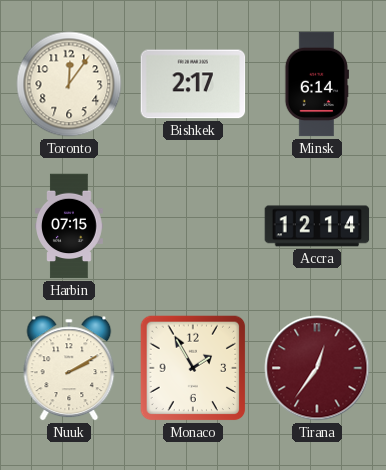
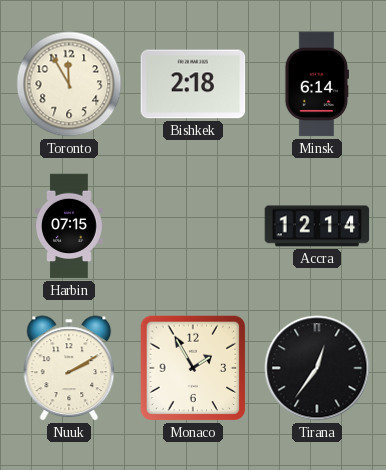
Toronto: 12:06 -> 11:55 (69, 84)
Bishkek: 2:17 -> 2:18 (193, 84)
Tirana dial: burgundy -> black (317, 368)
